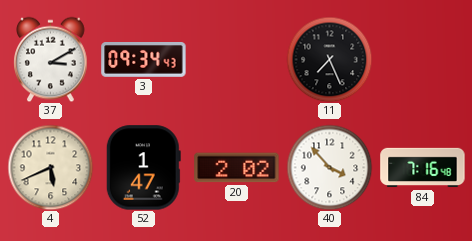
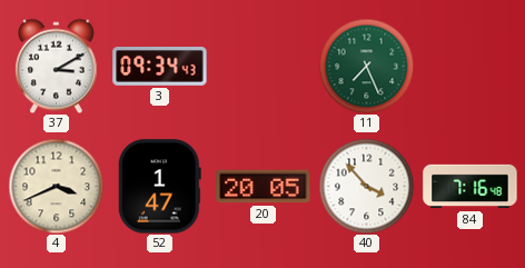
11 dial: black -> green (366, 66)
4: 5:41 -> 3:41 (56, 186)
20: 2:02 -> 20:05 (264, 187)
